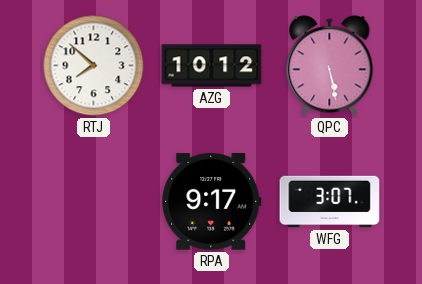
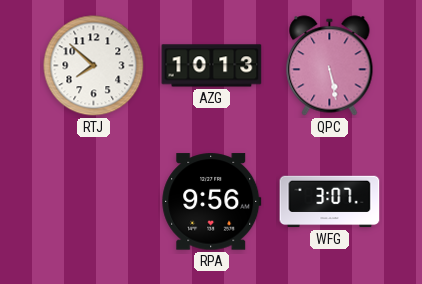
AZG: 10:12 -> 10:13 (212, 66)
RPA: 9:17 -> 9:56 (212, 202)
